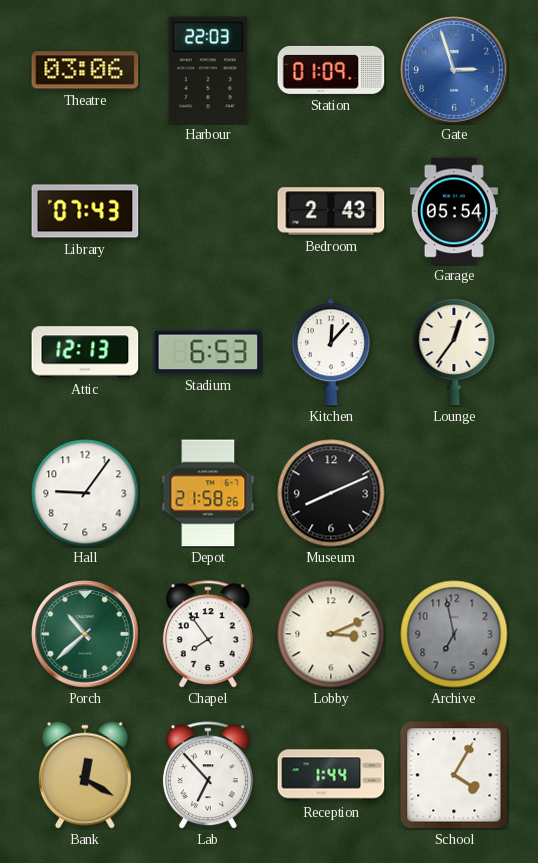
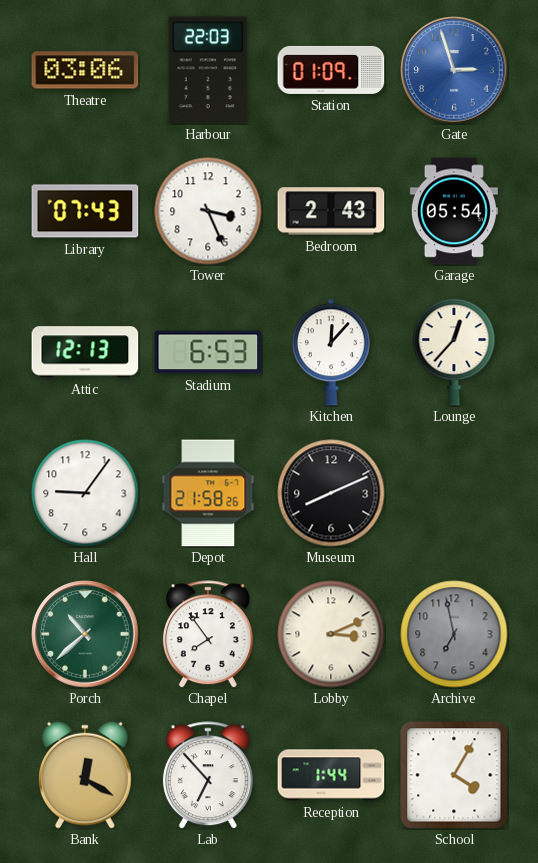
Tower: none -> 3:26 (208, 211)
Lounge: 12:36 -> 12:37 (454, 352)
